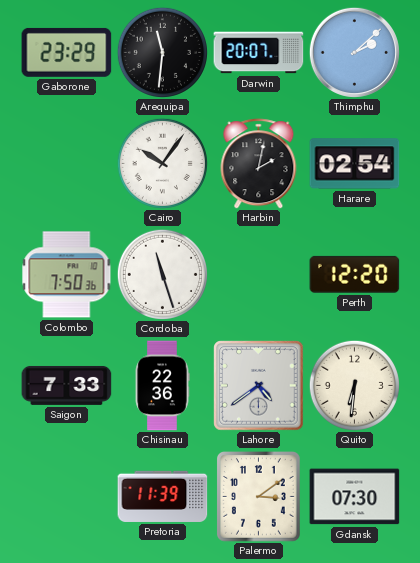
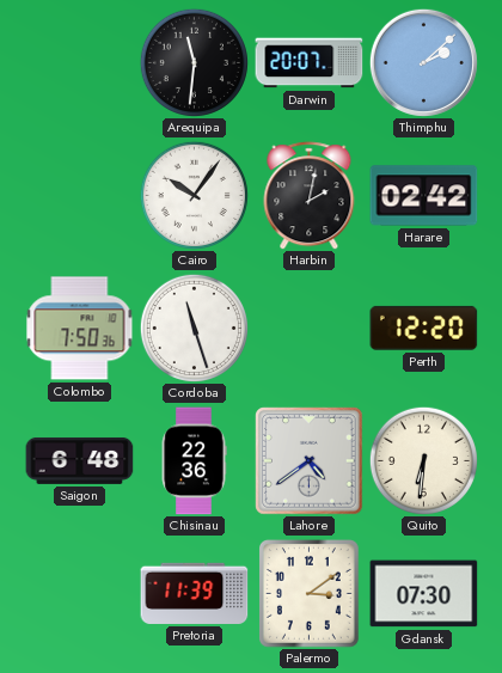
Gaborone: 23:29 -> none (67, 52)
Harare: 02:54 -> 02:42 (424, 196)
Saigon: 7:33 -> 6:48 (80, 460)
